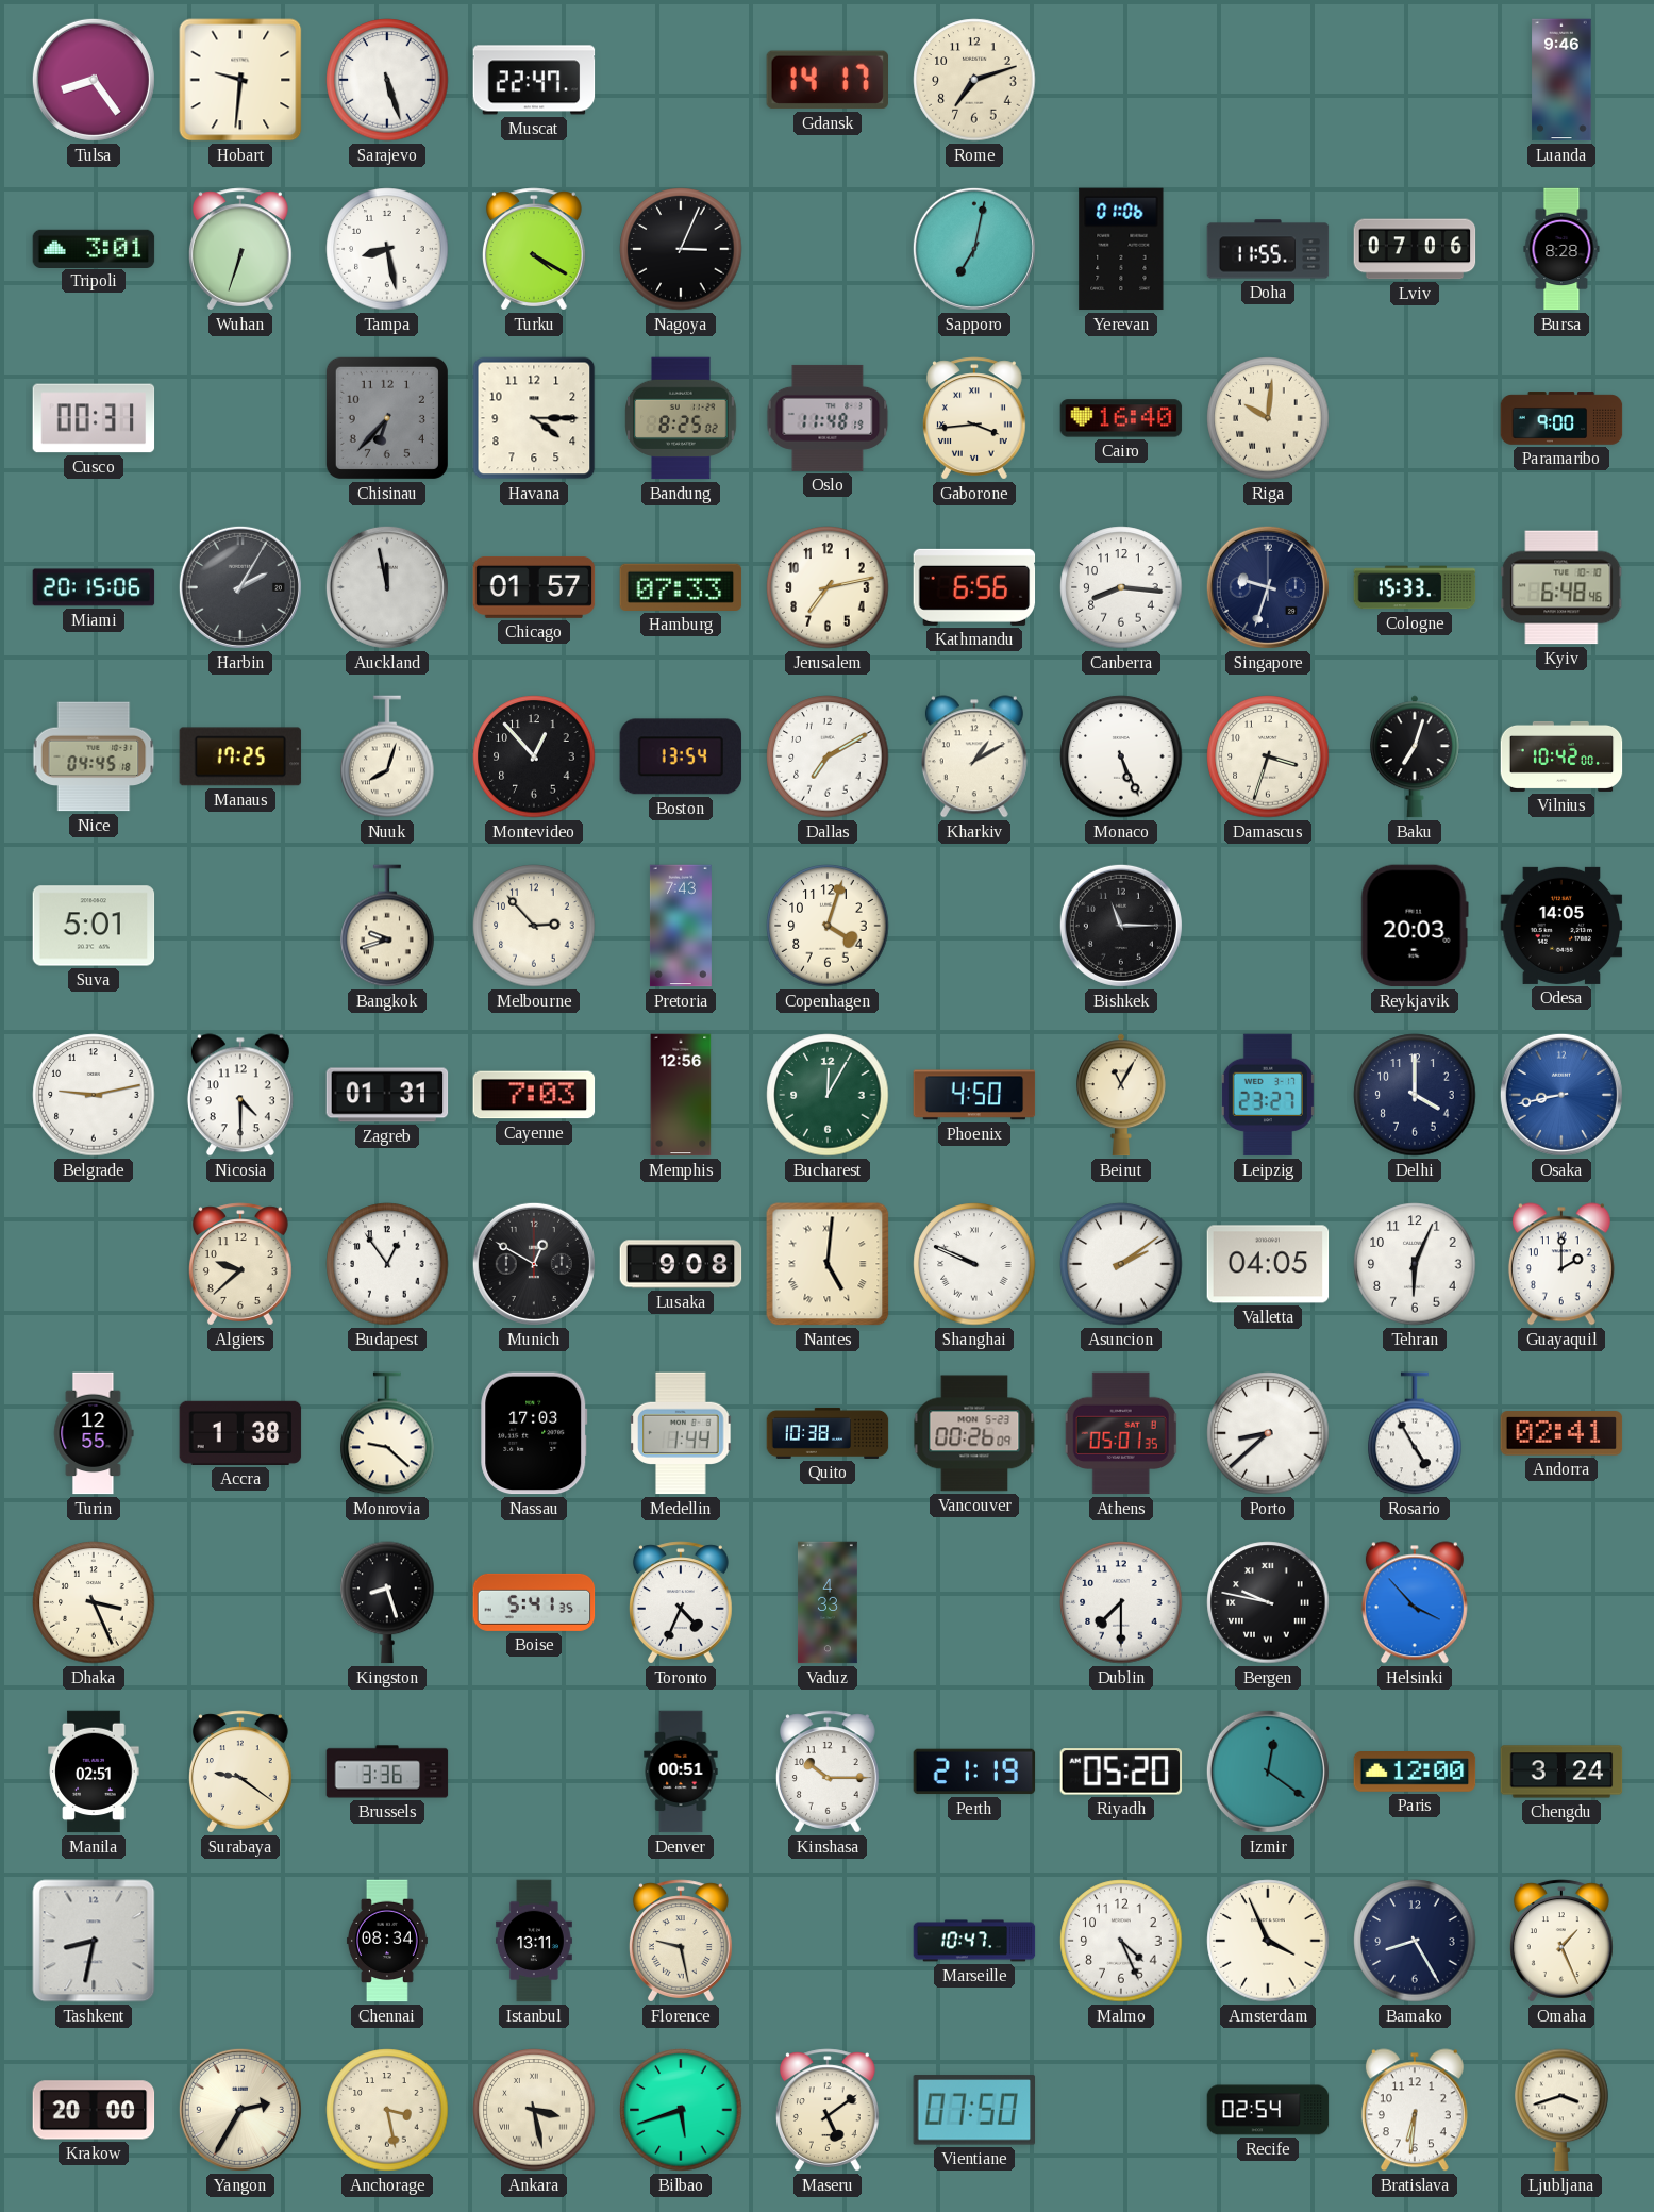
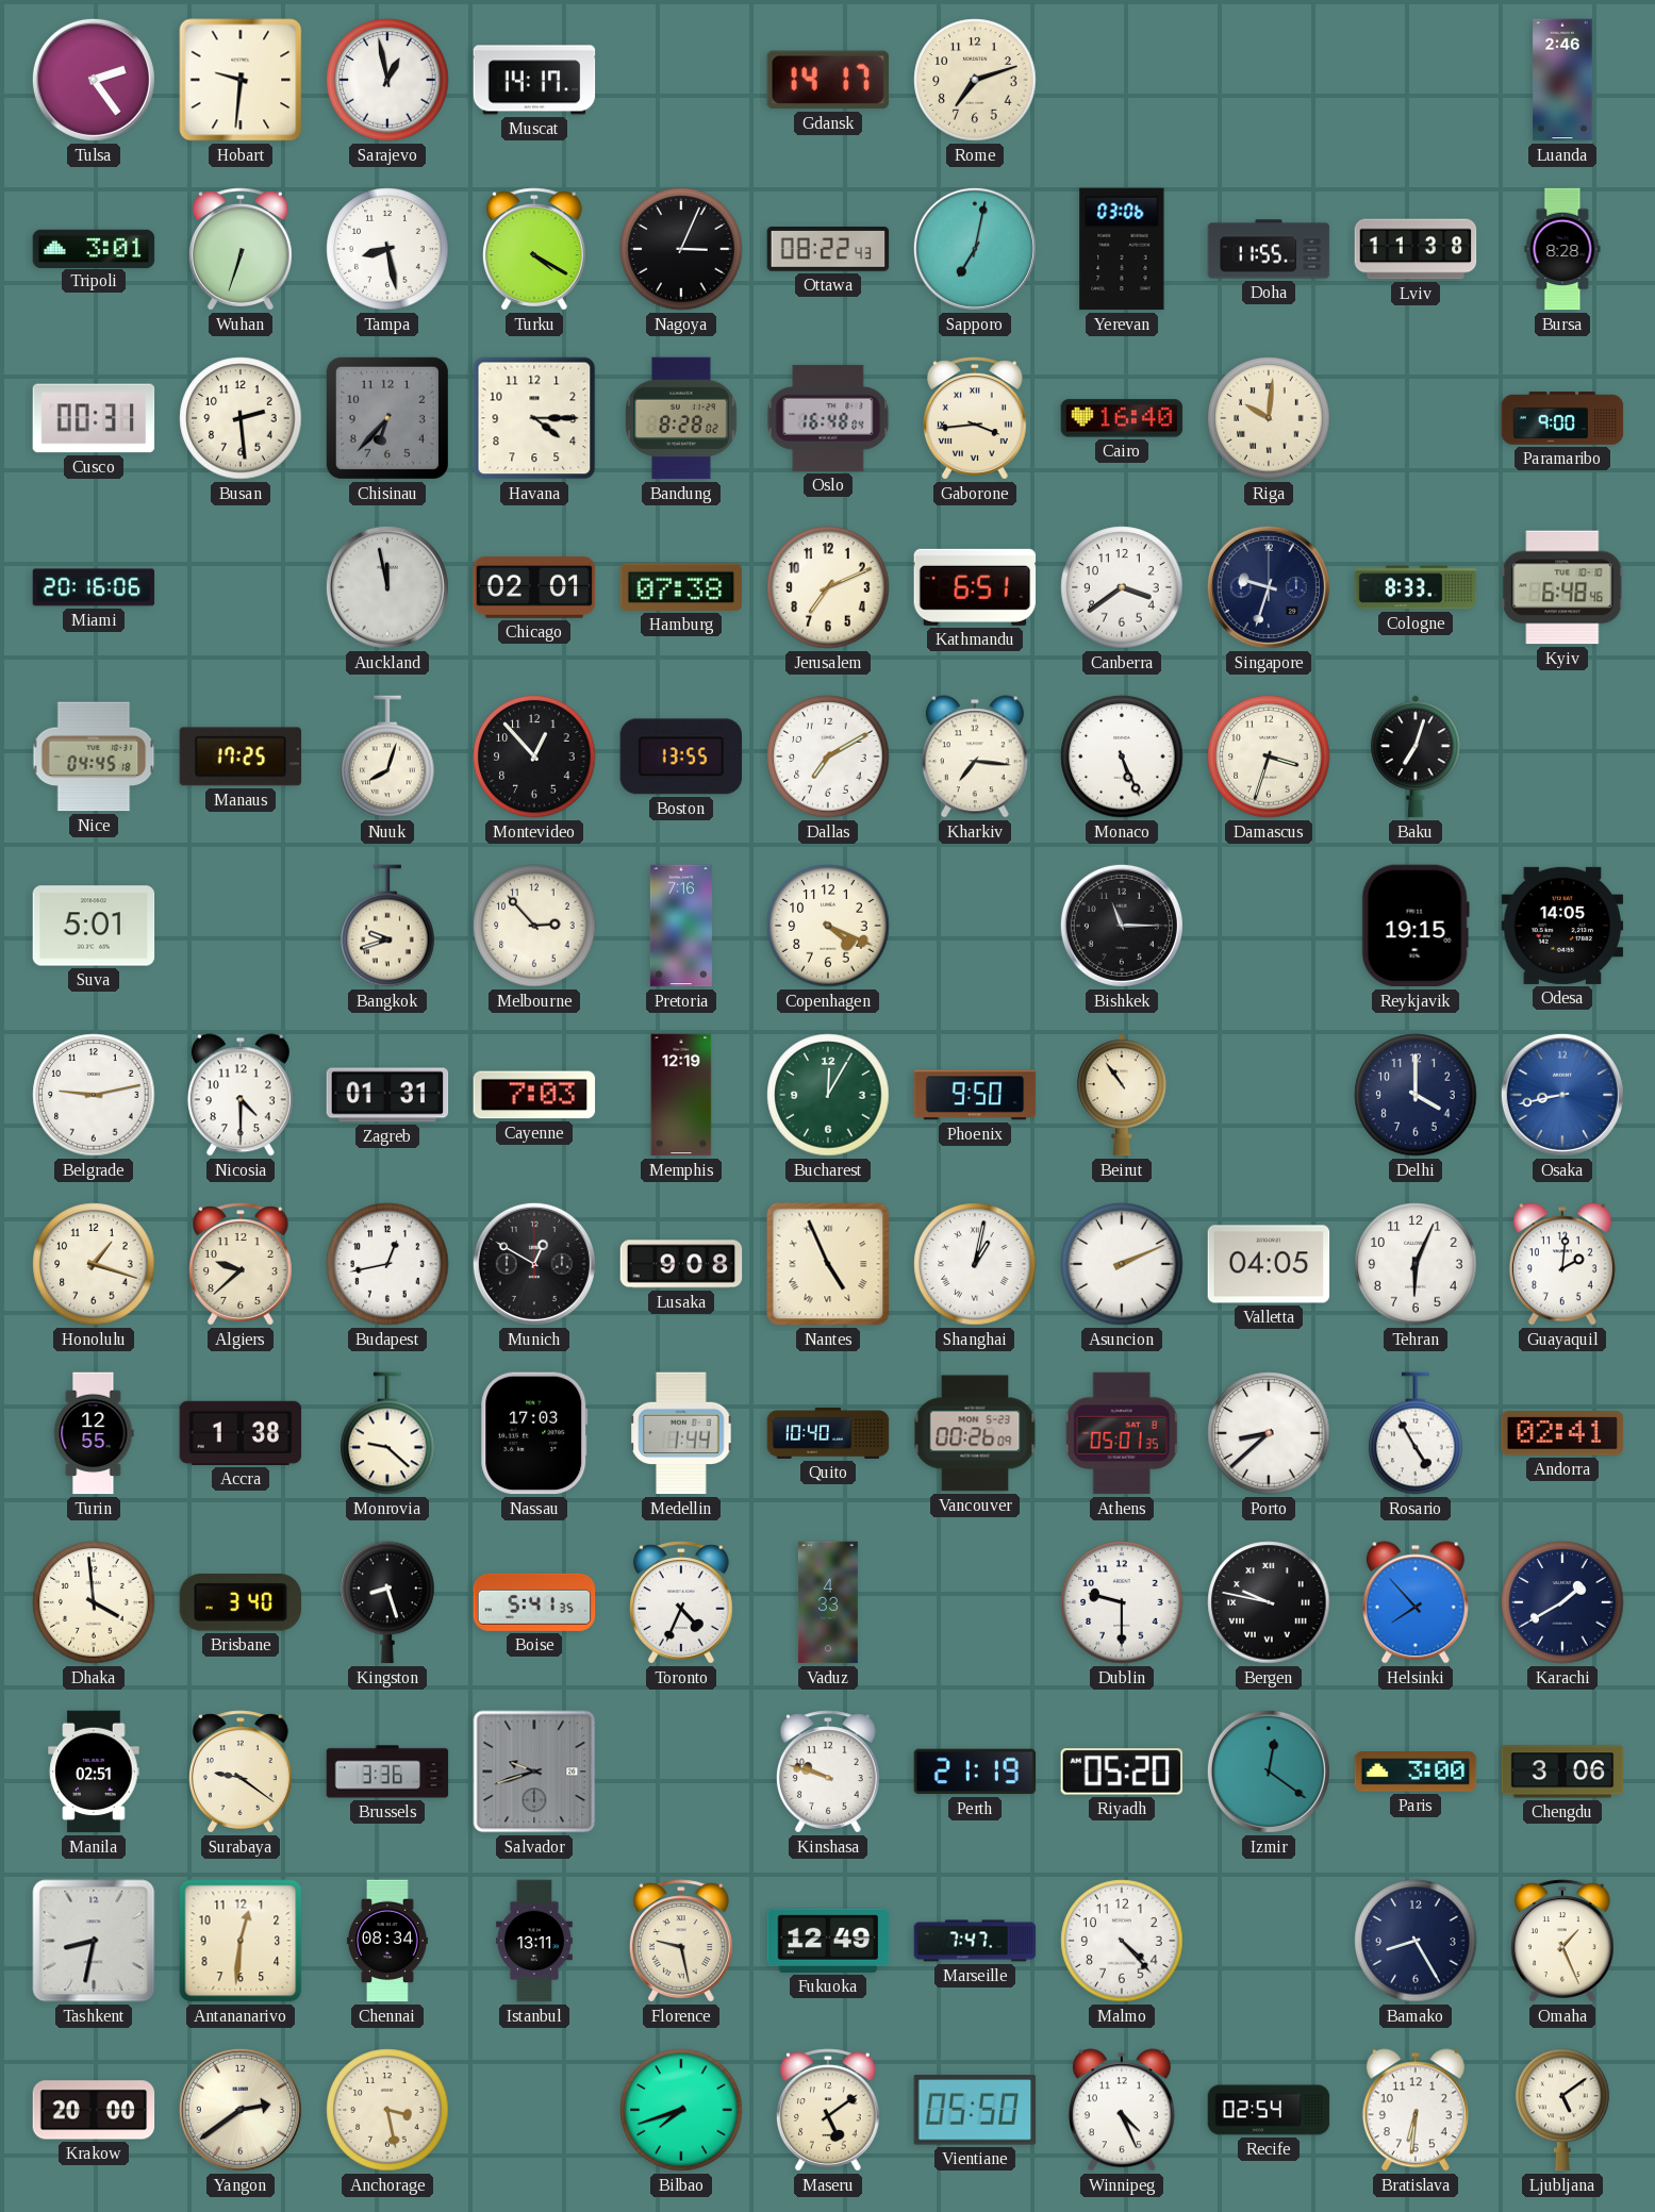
Tulsa: 8:24 -> 2:24 (94, 80)
Sarajevo: 5:27 -> 12:58 (387, 80)
Muscat: 22:47 -> 14:17 (534, 80)
Luanda: 9:46 -> 2:46 (1562, 80)
Ottawa: none -> 08:22 (828, 249)
Yerevan: 01:06 -> 03:06 (1122, 249)
Lviv: 07:06 -> 11:38 (1416, 249)
Busan: none -> 2:29 (241, 418)
Bandung: 8:25 -> 8:28 (681, 418)
Oslo: 11:48 -> 16:48 (828, 418)
Miami: 20:15 -> 20:16 (94, 587)
Harbin: 2:05 -> none (240, 587)
Chicago: 01:57 -> 02:01 (534, 587)
Hamburg: 07:33 -> 07:38 (681, 587)
Jerusalem: 7:13 -> 7:11 (828, 587)
Kathmandu: 6:56 -> 6:51 (975, 587)
Canberra: 8:16 -> 3:39 (1122, 587)
Cologne: 15:33 -> 8:33 (1416, 587)
Boston: 13:54 -> 13:55 (681, 756)
Kharkiv: 1:10 -> 7:16 (975, 756)
Vilnius: 10:42 -> none (1561, 756)
Pretoria: 7:43 -> 7:16 (681, 926)
Copenhagen: 4:03 -> 4:19 (828, 926)
Reykjavik: 20:03 -> 19:15 (1416, 926)
Memphis: 12:56 -> 12:19 (681, 1095)
Phoenix: 4:50 -> 9:50 (975, 1095)
Beirut: 11:05 -> 10:54 (1122, 1095)
Leipzig: 23:27 -> none (1268, 1095)
Honolulu: none -> 1:18 (94, 1264)
Budapest: 12:54 -> 12:43 (387, 1264)
Nantes: 5:01 -> 4:56 (828, 1264)
Shanghai: 9:49 -> 1:02 (975, 1264)
Asuncion: 2:09 -> 2:11 (1122, 1264)
Guayaquil: 2:00 -> 2:01 (1562, 1264)
Quito: 10:38 -> 10:40 (828, 1433)
Dhaka: 3:26 -> 3:59 (94, 1602)
Brisbane: none -> 3:40 (239, 1603)
Dublin: 7:30 -> 9:30 (1122, 1602)
Helsinki: 3:53 -> 7:53 (1416, 1602)
Karachi: none -> 1:40 (1562, 1602)
Salvador: none -> 9:42 (534, 1772)
Denver: 00:51 -> none (681, 1772)
Kinshasa: 10:15 -> 9:48 (828, 1772)
Paris: 12:00 -> 3:00 (1416, 1773)
Chengdu: 3:24 -> 3:06 (1562, 1772)
Antananarivo: none -> 12:31 (241, 1941)
Fukuoka: none -> 12:49 (828, 1941)
Marseille: 10:47 -> 7:47 (975, 1941)
Malmo: 4:26 -> 4:23 (1122, 1941)
Amsterdam: 3:56 -> none (1268, 1941)
Yangon: 2:35 -> 2:39 (241, 2110)
Ankara: 3:28 -> none (534, 2110)
Bilbao: 5:42 -> 7:42 (681, 2110)
Vientiane: 07:50 -> 05:50 (975, 2110)
Winnipeg: none -> 4:26 (1122, 2110)
Ljubljana: 3:42 -> 5:09 (1562, 2110)
